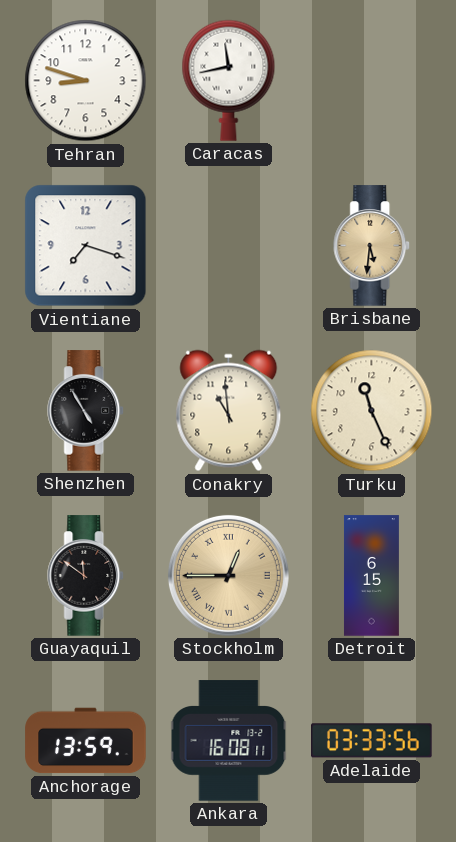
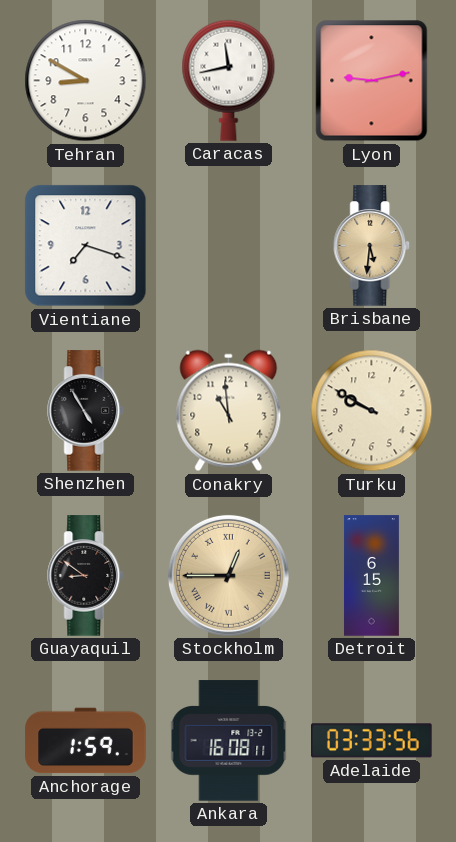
Tehran: 8:48 -> 8:50 (86, 81)
Lyon: none -> 9:13 (372, 81)
Turku: 11:26 -> 9:50 (372, 411)
Guayaquil: 11:51 -> 8:51 (86, 576)
Anchorage: 13:59 -> 1:59 (86, 741)
